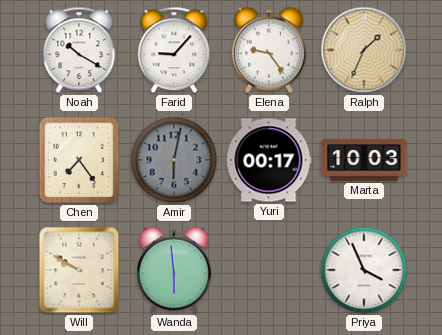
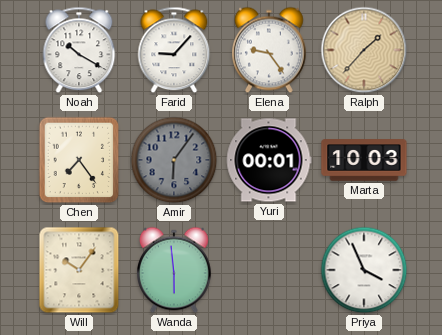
Ralph: 1:34 -> 1:37 (364, 50)
Amir: 6:02 -> 6:06 (174, 160)
Yuri: 00:17 -> 00:01 (269, 160)
Will: 9:50 -> 10:06 (79, 270)
